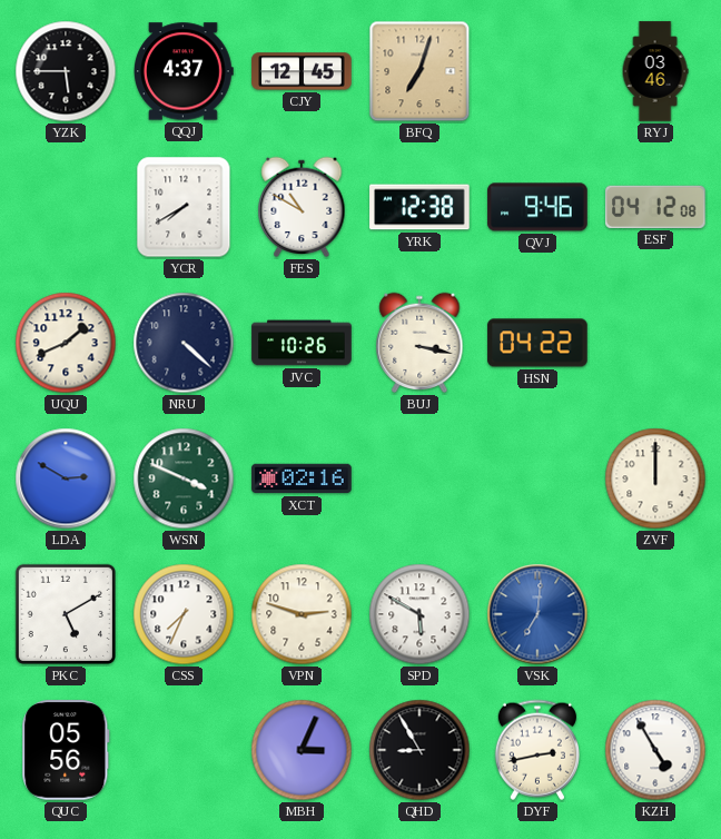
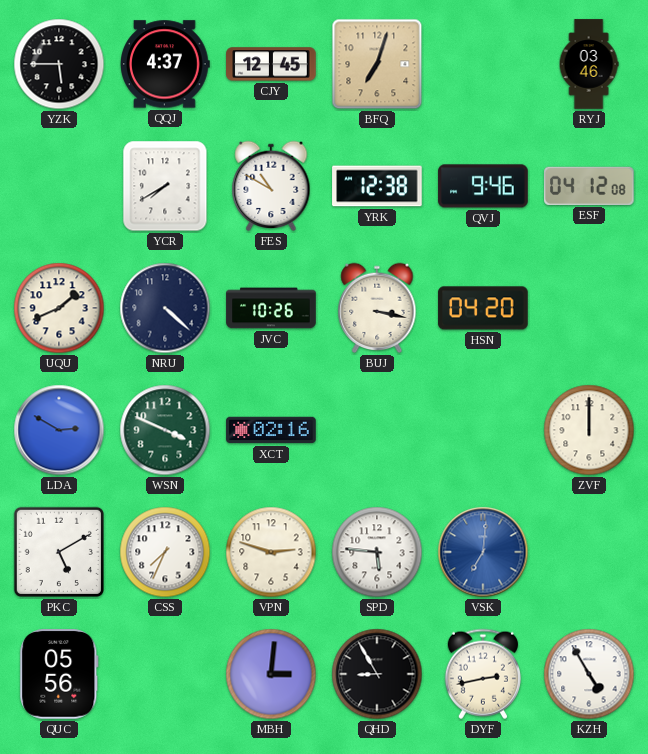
HSN: 04:22 -> 04:20 (483, 308)
SPD: 5:50 -> 5:46 (377, 552)
MBH: 3:04 -> 3:01 (271, 674)
